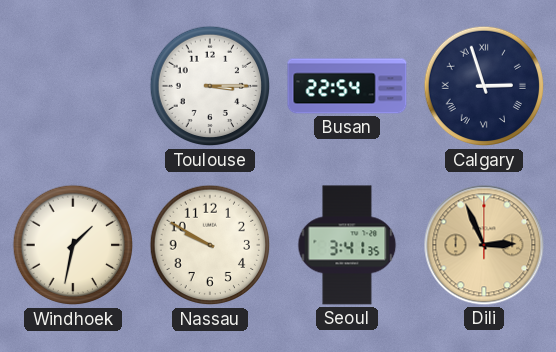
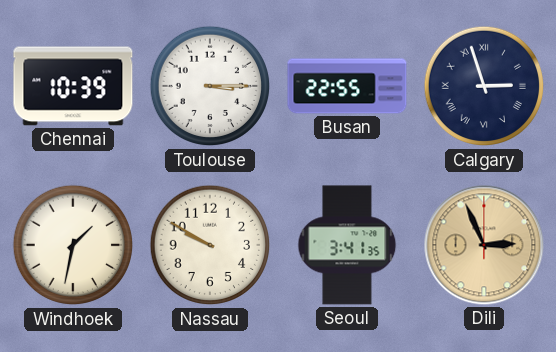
Chennai: none -> 10:39 (73, 86)
Busan: 22:54 -> 22:55 (347, 86)
